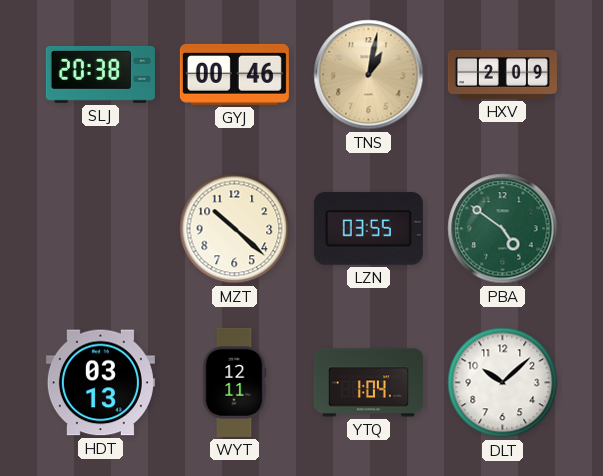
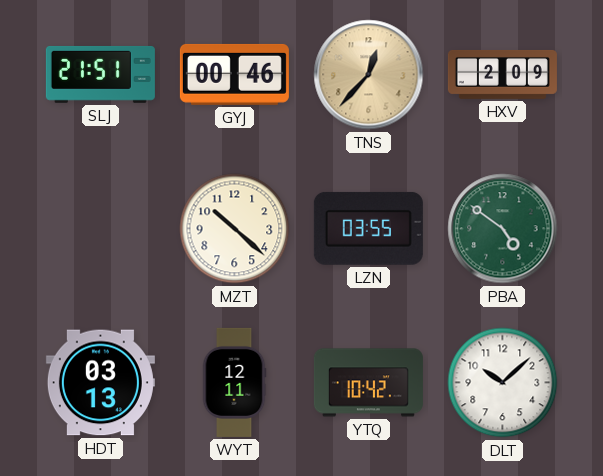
SLJ: 20:38 -> 21:51 (100, 74)
TNS: 1:02 -> 12:37 (369, 75)
YTQ: 1:04 -> 10:42 (368, 383)
